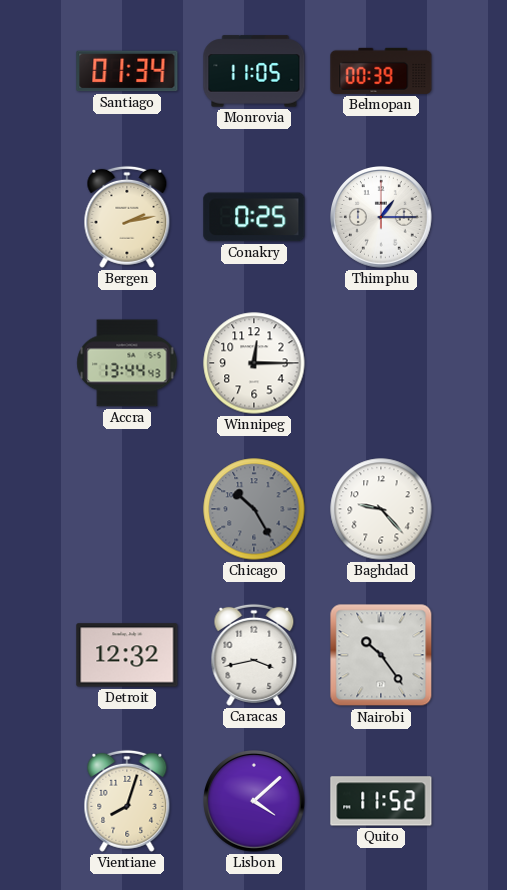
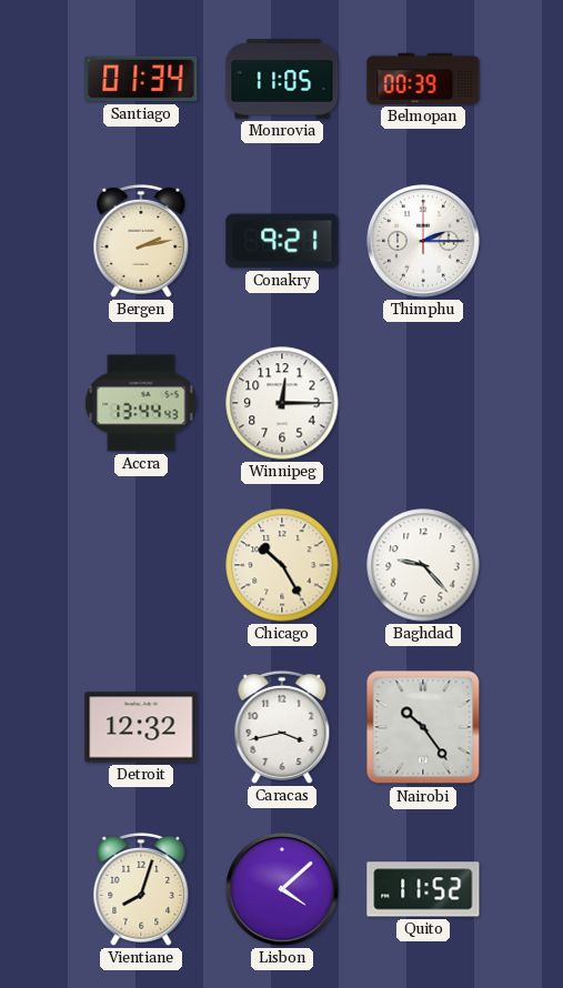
Conakry: 0:25 -> 9:21 (282, 241)
Thimphu: 1:15 -> 2:15 (424, 242)
Chicago dial: grey -> cream (282, 565)
